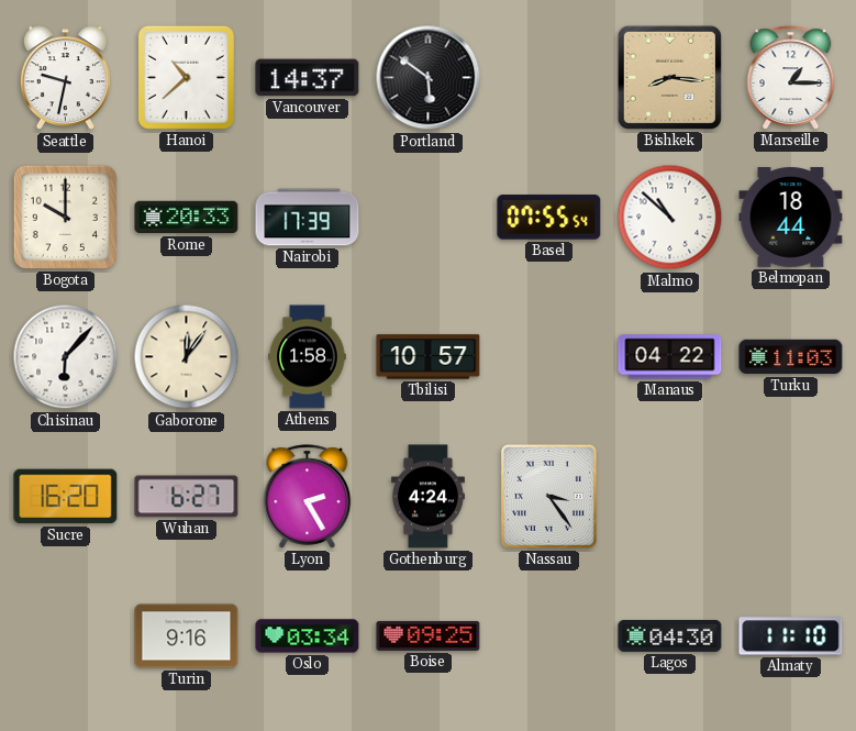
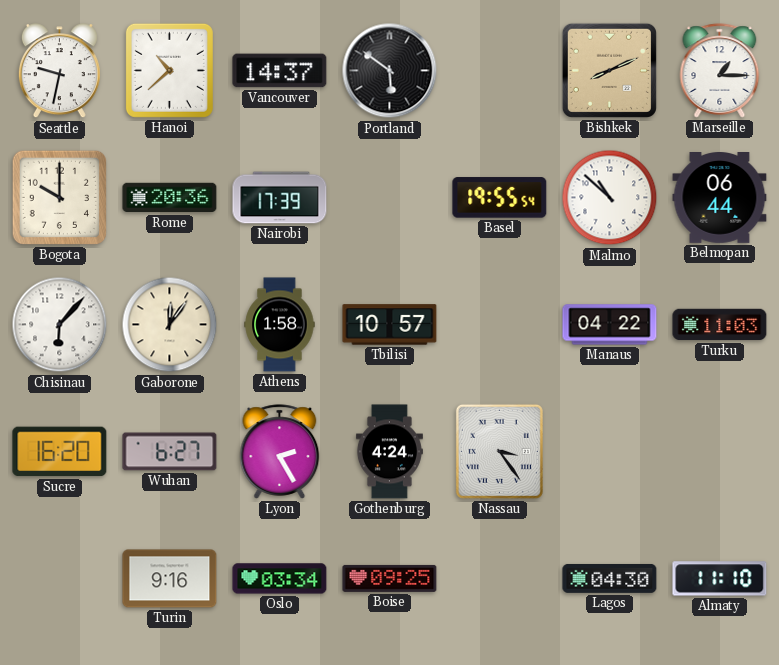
Bishkek: 8:16 -> 8:11 (609, 70)
Rome: 20:33 -> 20:36 (170, 198)
Basel: 07:55 -> 19:55 (500, 198)
Belmopan: 18:44 -> 06:44 (720, 198)
